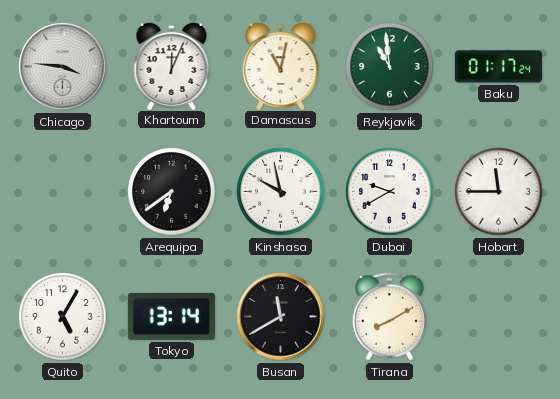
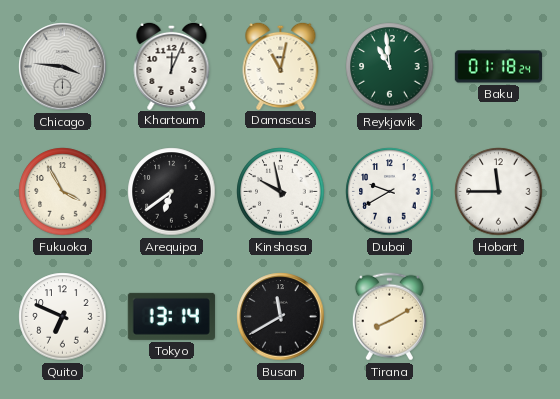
Baku: 01:17 -> 01:18 (499, 67)
Fukuoka: none -> 3:55 (63, 192)
Quito: 5:05 -> 6:49 (63, 317)
